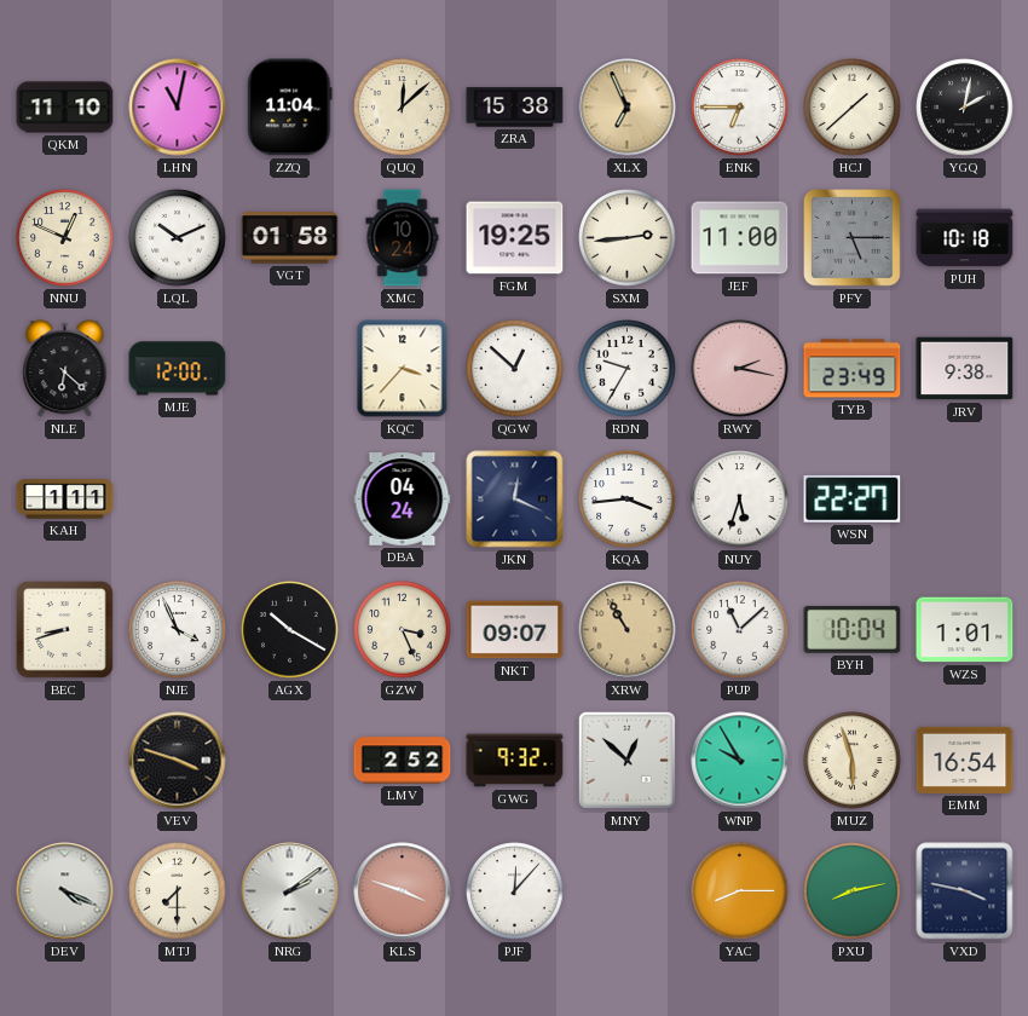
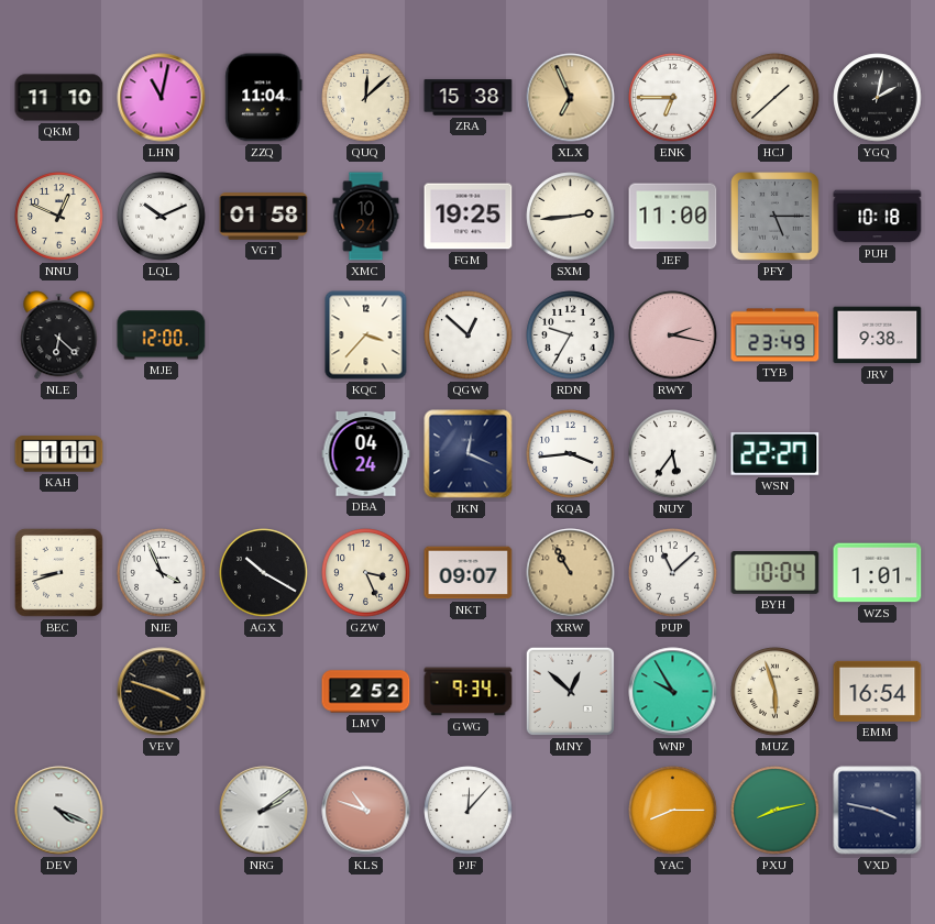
NUY: 5:33 -> 5:36 (673, 454)
GWG: 9:32 -> 9:34 (469, 692)
MTJ: 7:30 -> none (178, 891)
KLS: 3:48 -> 10:48 (366, 811)
